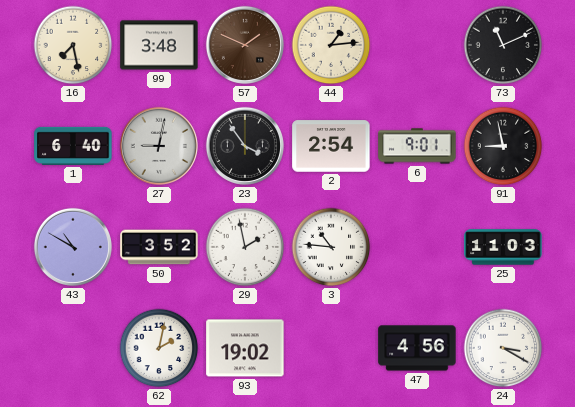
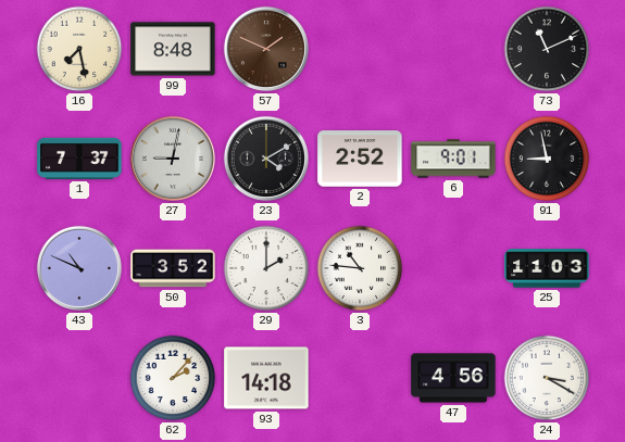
99: 3:48 -> 8:48 (173, 49)
44: 1:14 -> none (331, 45)
1: 6:40 -> 7:37 (79, 159)
23: 3:54 -> 4:10 (266, 159)
2: 2:54 -> 2:52 (360, 159)
43: 10:50 -> 10:49 (79, 268)
29: 1:58 -> 2:00 (266, 268)
62: 2:02 -> 2:07 (173, 378)
93: 19:02 -> 14:18 (266, 378)
